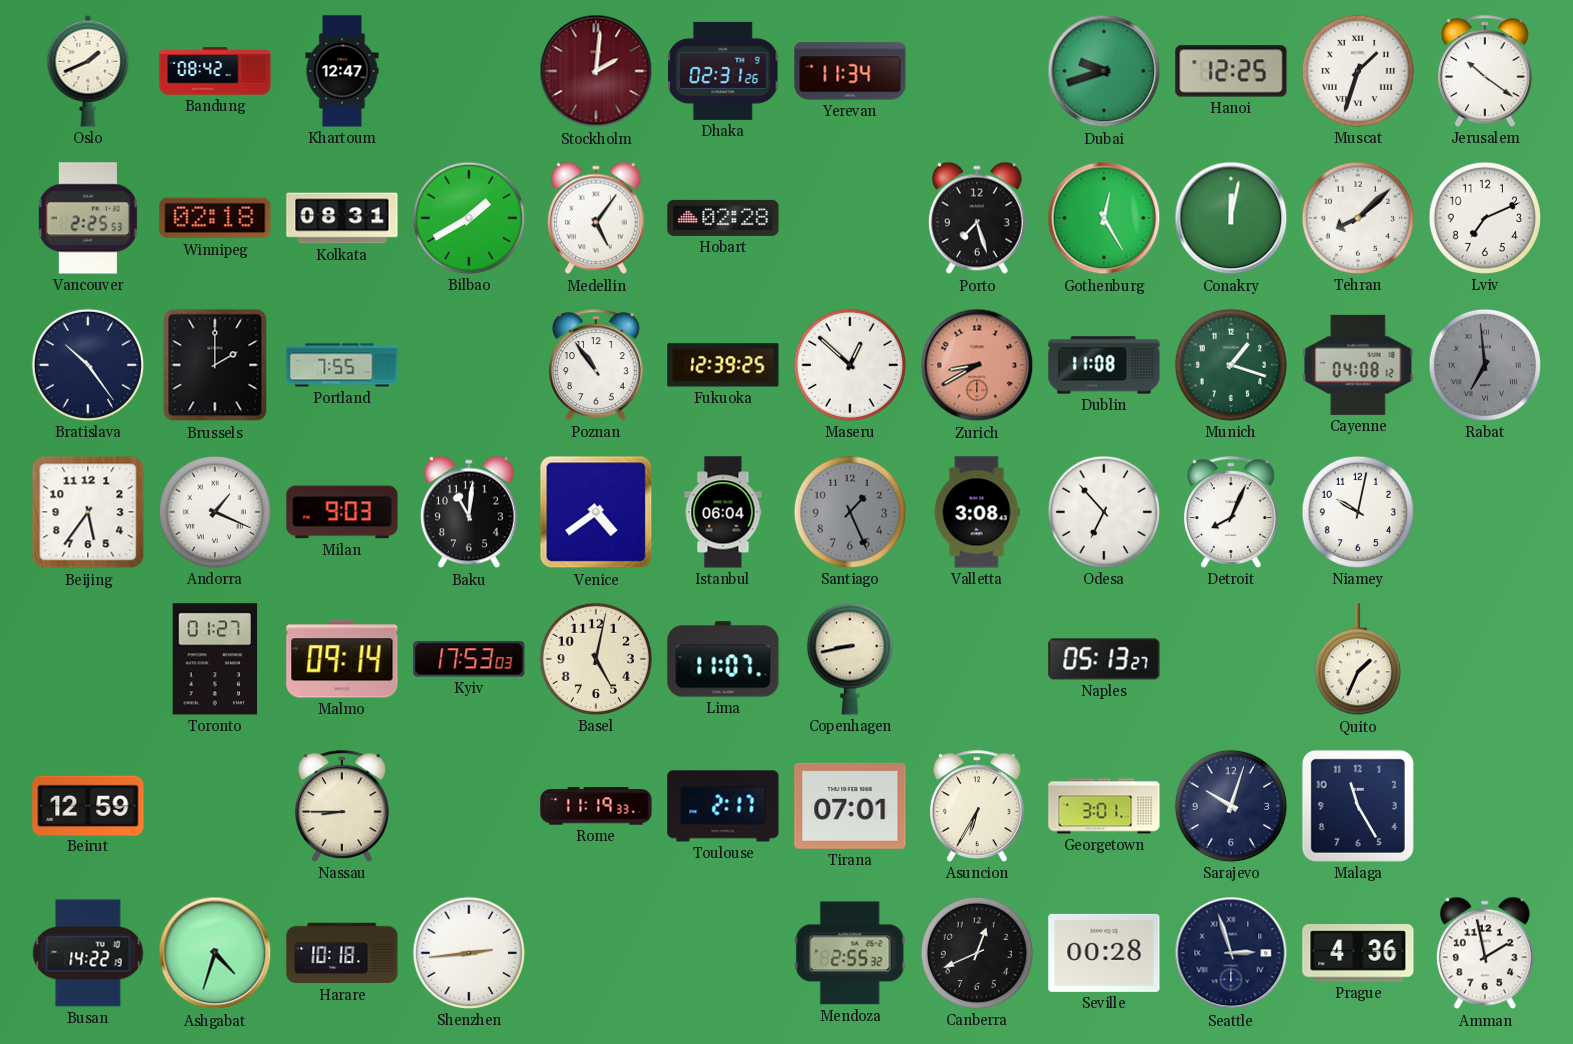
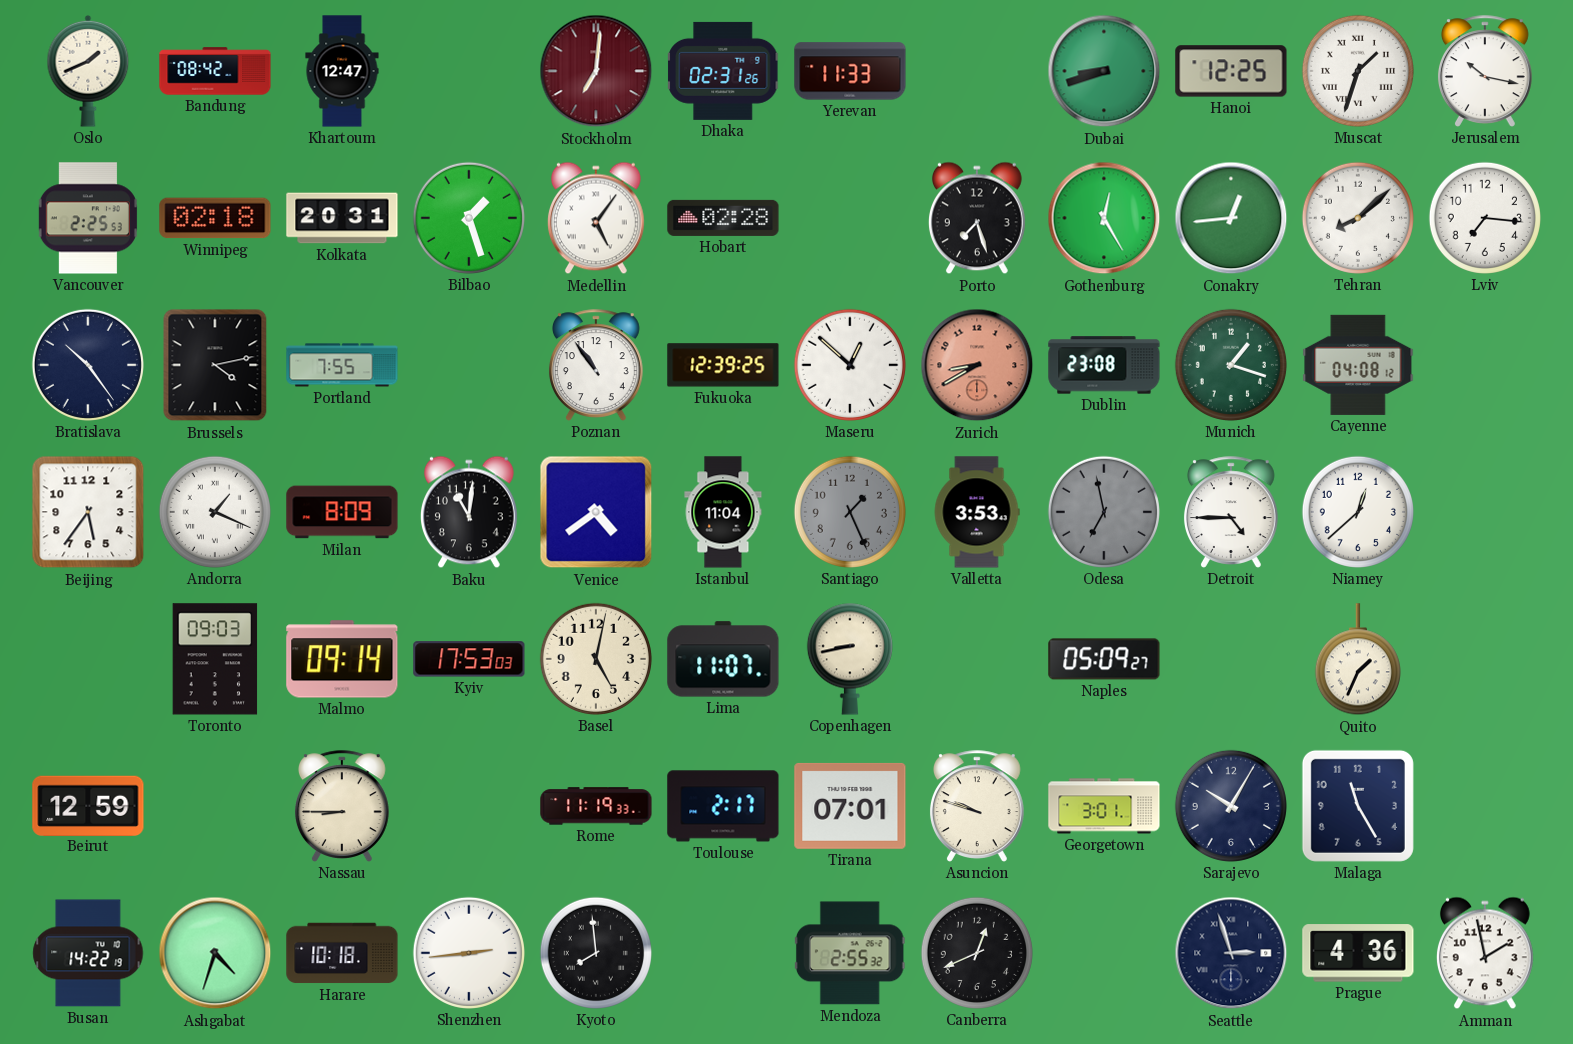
Stockholm: 2:01 -> 7:01 (596, 71)
Yerevan: 11:34 -> 11:33 (850, 71)
Dubai: 9:42 -> 8:42 (1104, 71)
Jerusalem: 10:21 -> 10:17 (1485, 71)
Kolkata: 08:31 -> 20:31 (342, 218)
Bilbao: 1:40 -> 1:27 (469, 218)
Conakry: 12:02 -> 12:44 (1231, 218)
Lviv: 7:11 -> 7:16 (1485, 218)
Brussels: 2:00 -> 4:13 (215, 365)
Dublin: 11:08 -> 23:08 (1104, 365)
Rabat: 6:59 -> none (1485, 365)
Milan: 9:03 -> 8:09 (342, 512)
Istanbul: 06:04 -> 11:04 (723, 512)
Valletta: 3:08 -> 3:53 (977, 512)
Odesa: 6:53 -> 6:58 (1104, 512)
Odesa dial: white -> grey (1104, 512)
Detroit: 8:04 -> 4:45 (1231, 512)
Niamey: 10:02 -> 12:38 (1358, 512)
Toronto: 01:27 -> 09:03 (215, 659)
Naples: 05:13 -> 05:09 (1104, 659)
Asuncion: 6:35 -> 9:48 (977, 806)
Sarajevo: 10:03 -> 10:05 (1231, 806)
Kyoto: none -> 7:59 (596, 953)
Seville: 00:28 -> none (1104, 953)
